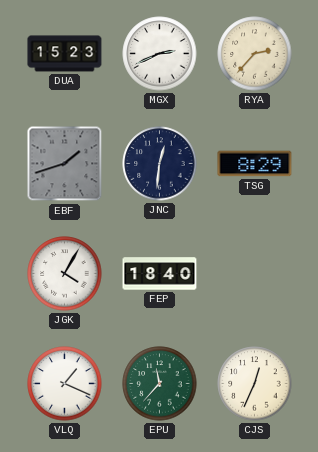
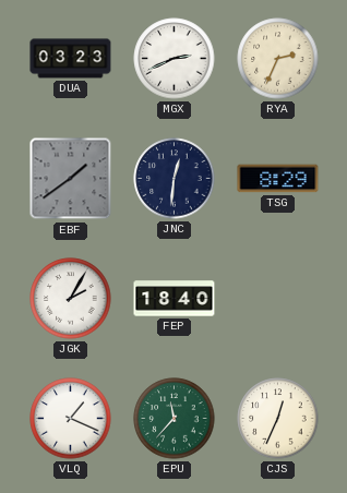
DUA: 15:23 -> 03:23 (71, 59)
RYA: 2:37 -> 2:34 (278, 59)
EBF: 1:42 -> 1:39 (71, 179)
JGK: 4:05 -> 2:05 (71, 299)
